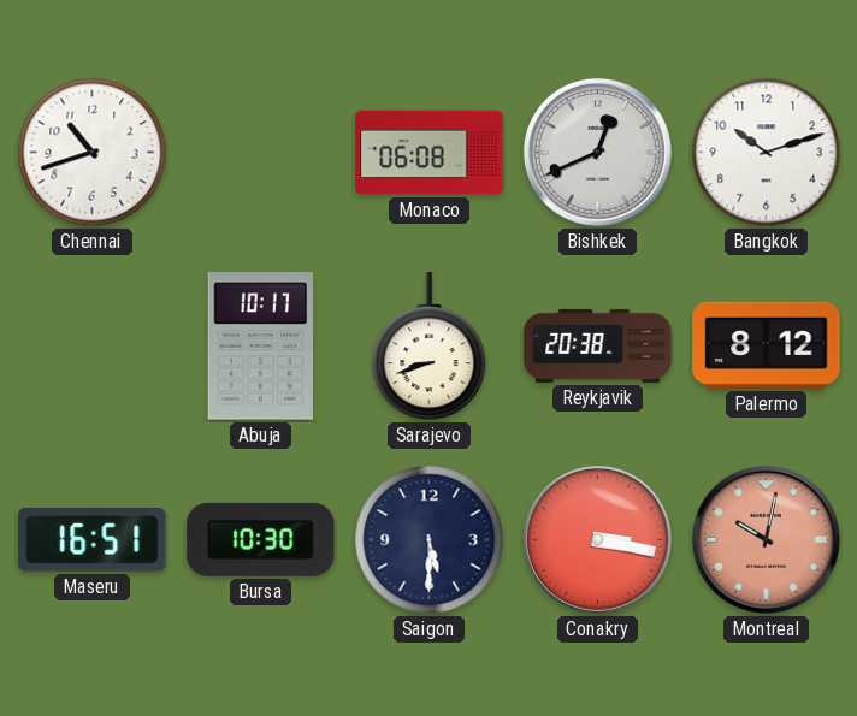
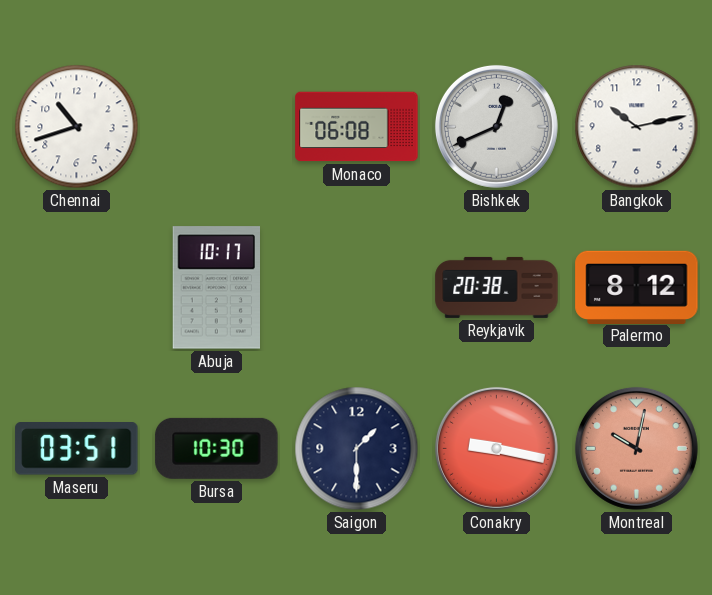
Bangkok: 10:12 -> 10:13 (637, 127)
Sarajevo: 8:42 -> none (430, 347)
Maseru: 16:51 -> 03:51 (77, 449)
Saigon: 5:30 -> 1:30 (357, 449)
Conakry: 3:17 -> 9:17 (496, 448)
